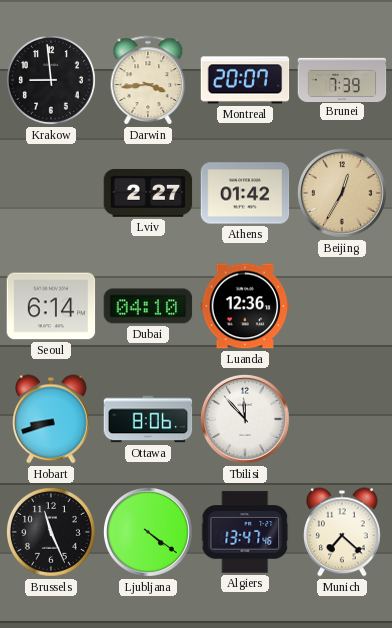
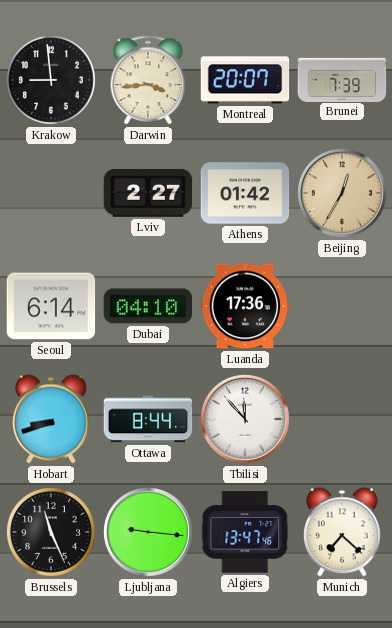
Luanda: 12:36 -> 17:36 (245, 306)
Ottawa: 8:06 -> 8:44 (148, 419)
Ljubljana: 4:21 -> 9:16 (149, 533)
